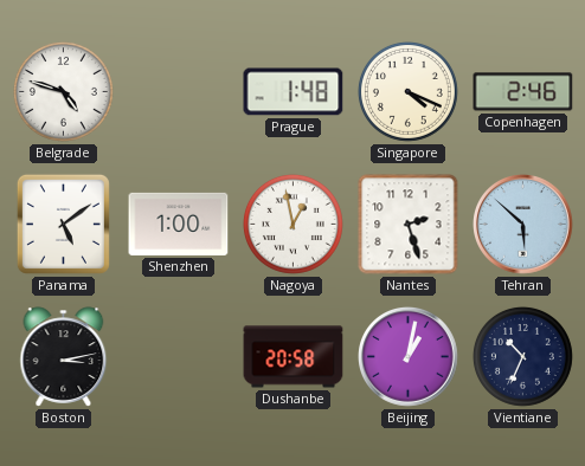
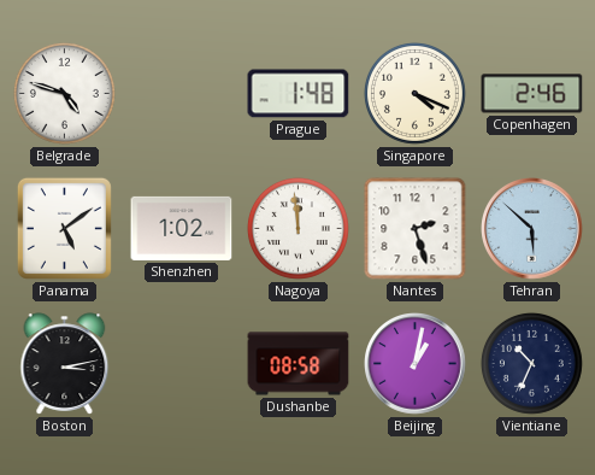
Shenzhen: 1:00 -> 1:02 (182, 228)
Nagoya: 12:58 -> 11:59 (297, 228)
Dushanbe: 20:58 -> 08:58 (299, 364)
